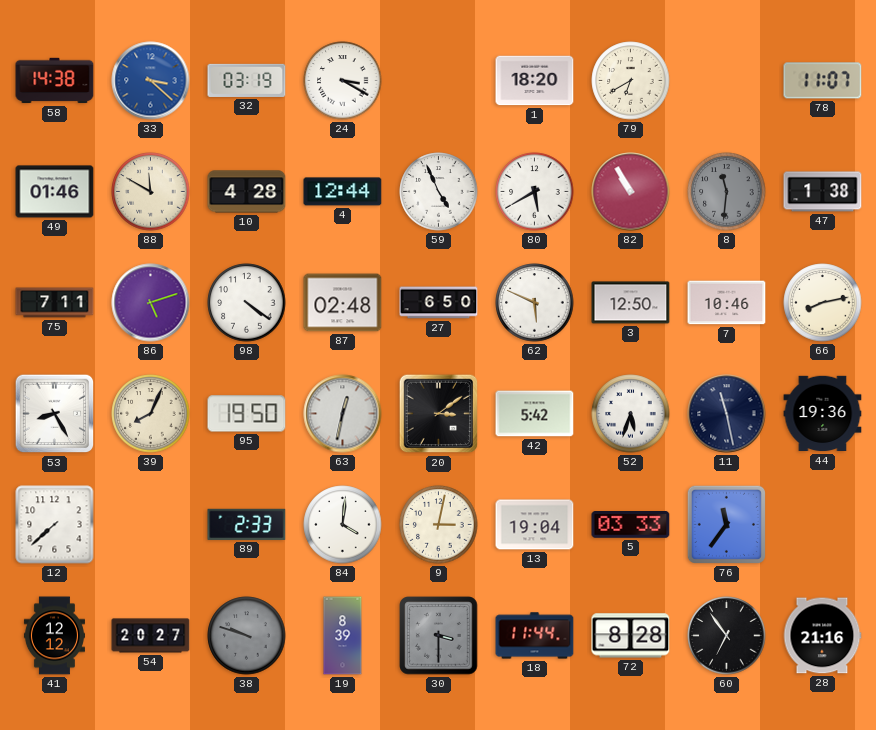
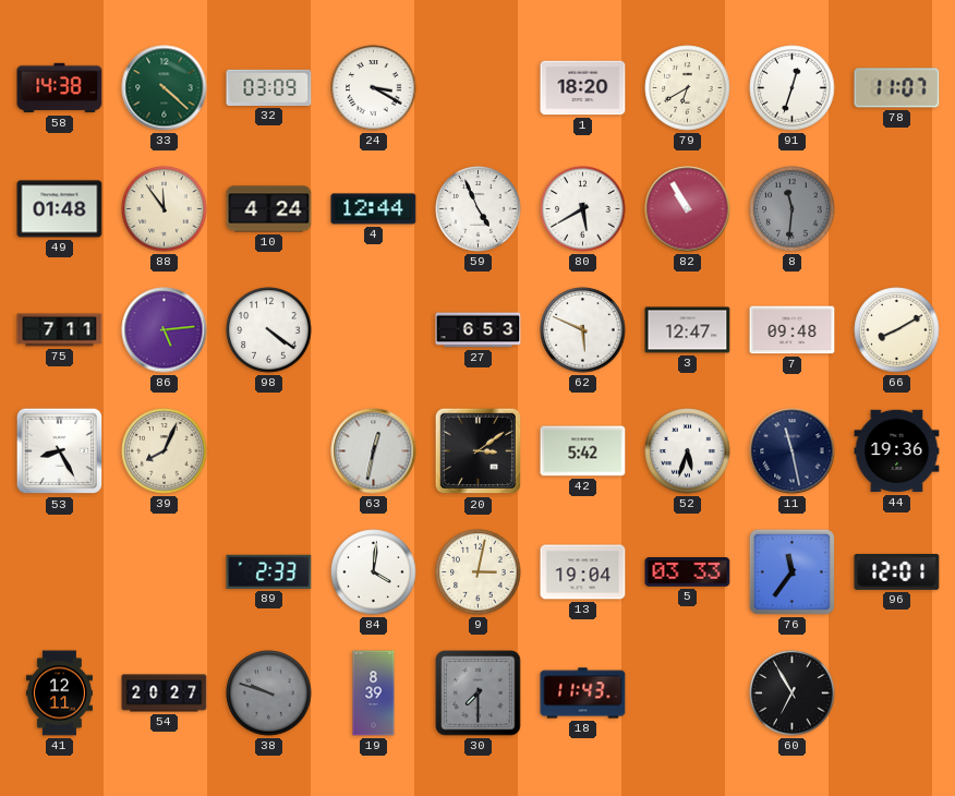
33: 3:22 -> 4:22 (165, 88)
33 dial: blue -> green (165, 88)
32: 03:19 -> 03:09 (269, 87)
91: none -> 12:33 (793, 88)
49: 01:46 -> 01:48 (60, 209)
88: 11:50 -> 11:54 (165, 209)
10: 4:28 -> 4:24 (269, 209)
47: 1:38 -> none (823, 192)
86: 5:12 -> 5:14 (165, 330)
87: 02:48 -> none (343, 303)
27: 6:50 -> 6:53 (479, 330)
3: 12:50 -> 12:47 (688, 330)
7: 10:46 -> 09:48 (793, 330)
66: 8:13 -> 8:10 (897, 330)
95: 19:50 -> none (247, 414)
12: 7:38 -> none (55, 525)
96: none -> 12:01 (897, 571)
41: 12:12 -> 12:11 (59, 694)
30: 3:30 -> 7:30 (479, 694)
18: 11:44 -> 11:43 (583, 694)
72: 8:28 -> none (631, 636)
60: 6:54 -> 6:55 (793, 694)
28: 21:16 -> none (822, 636)
